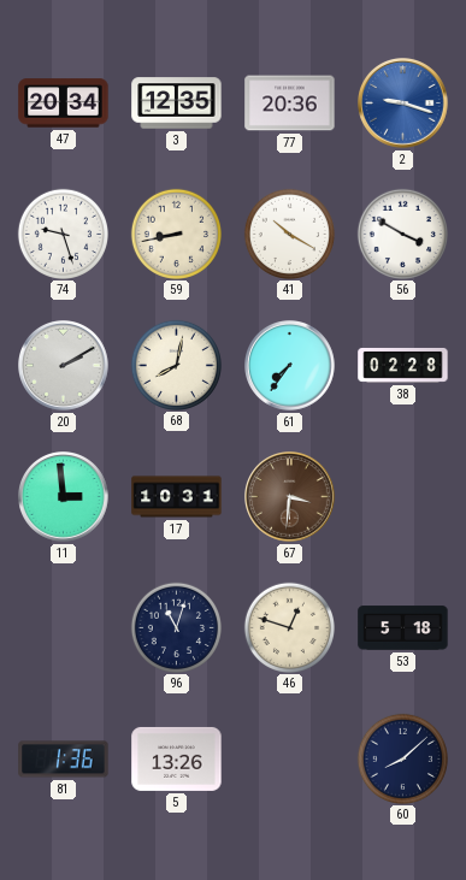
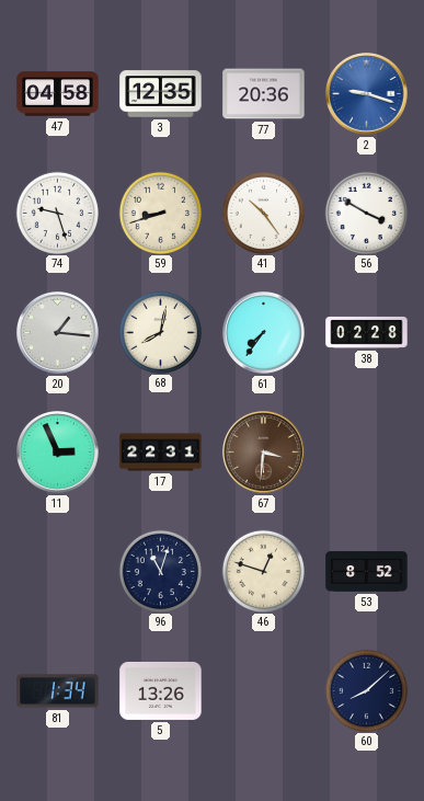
47: 20:34 -> 04:58 (58, 94)
59: 8:43 -> 8:42 (160, 213)
41: 10:20 -> 10:24 (263, 213)
20: 2:10 -> 1:16 (58, 333)
11: 2:59 -> 2:56 (58, 453)
17: 10:31 -> 22:31 (161, 453)
53: 5:18 -> 8:52 (367, 572)
81: 1:36 -> 1:34 (58, 691)
